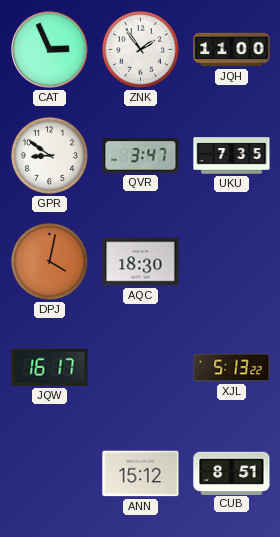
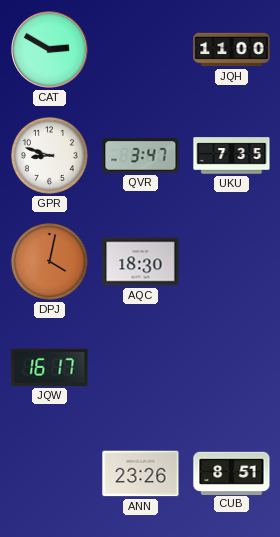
CAT: 2:56 -> 2:50 (50, 50)
ZNK: 1:54 -> none (140, 49)
GPR: 8:51 -> 8:48 (49, 155)
XJL: 5:13 -> none (232, 368)
ANN: 15:12 -> 23:26 (141, 474)
